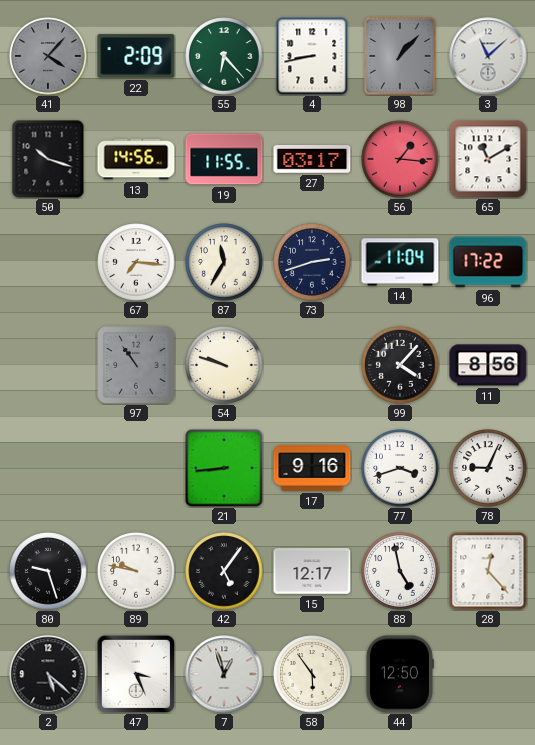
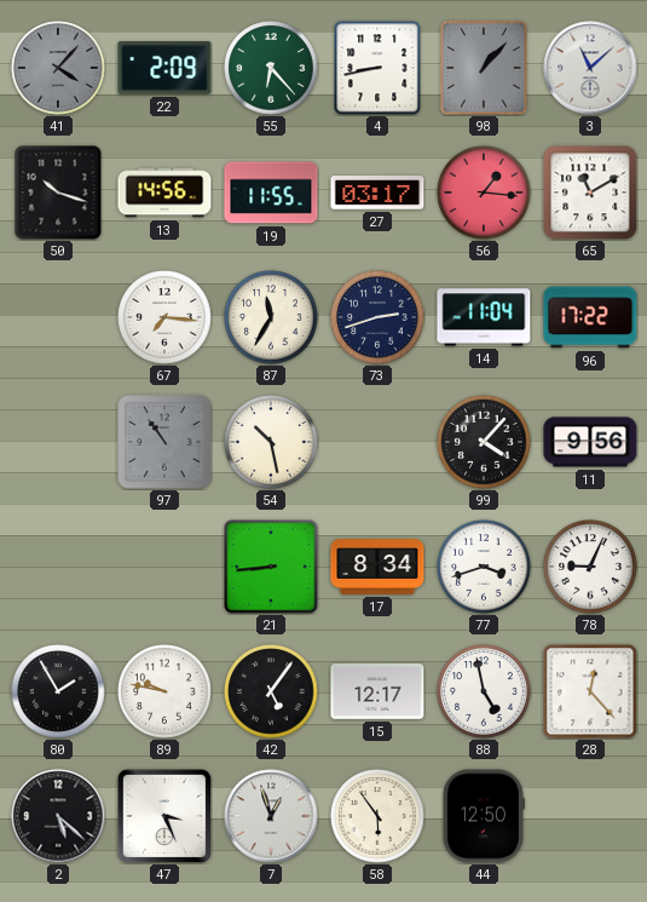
54: 9:48 -> 10:28 (271, 442)
11: 8:56 -> 9:56 (590, 442)
17: 9:16 -> 8:34 (377, 567)
80: 9:27 -> 1:55 (58, 691)
